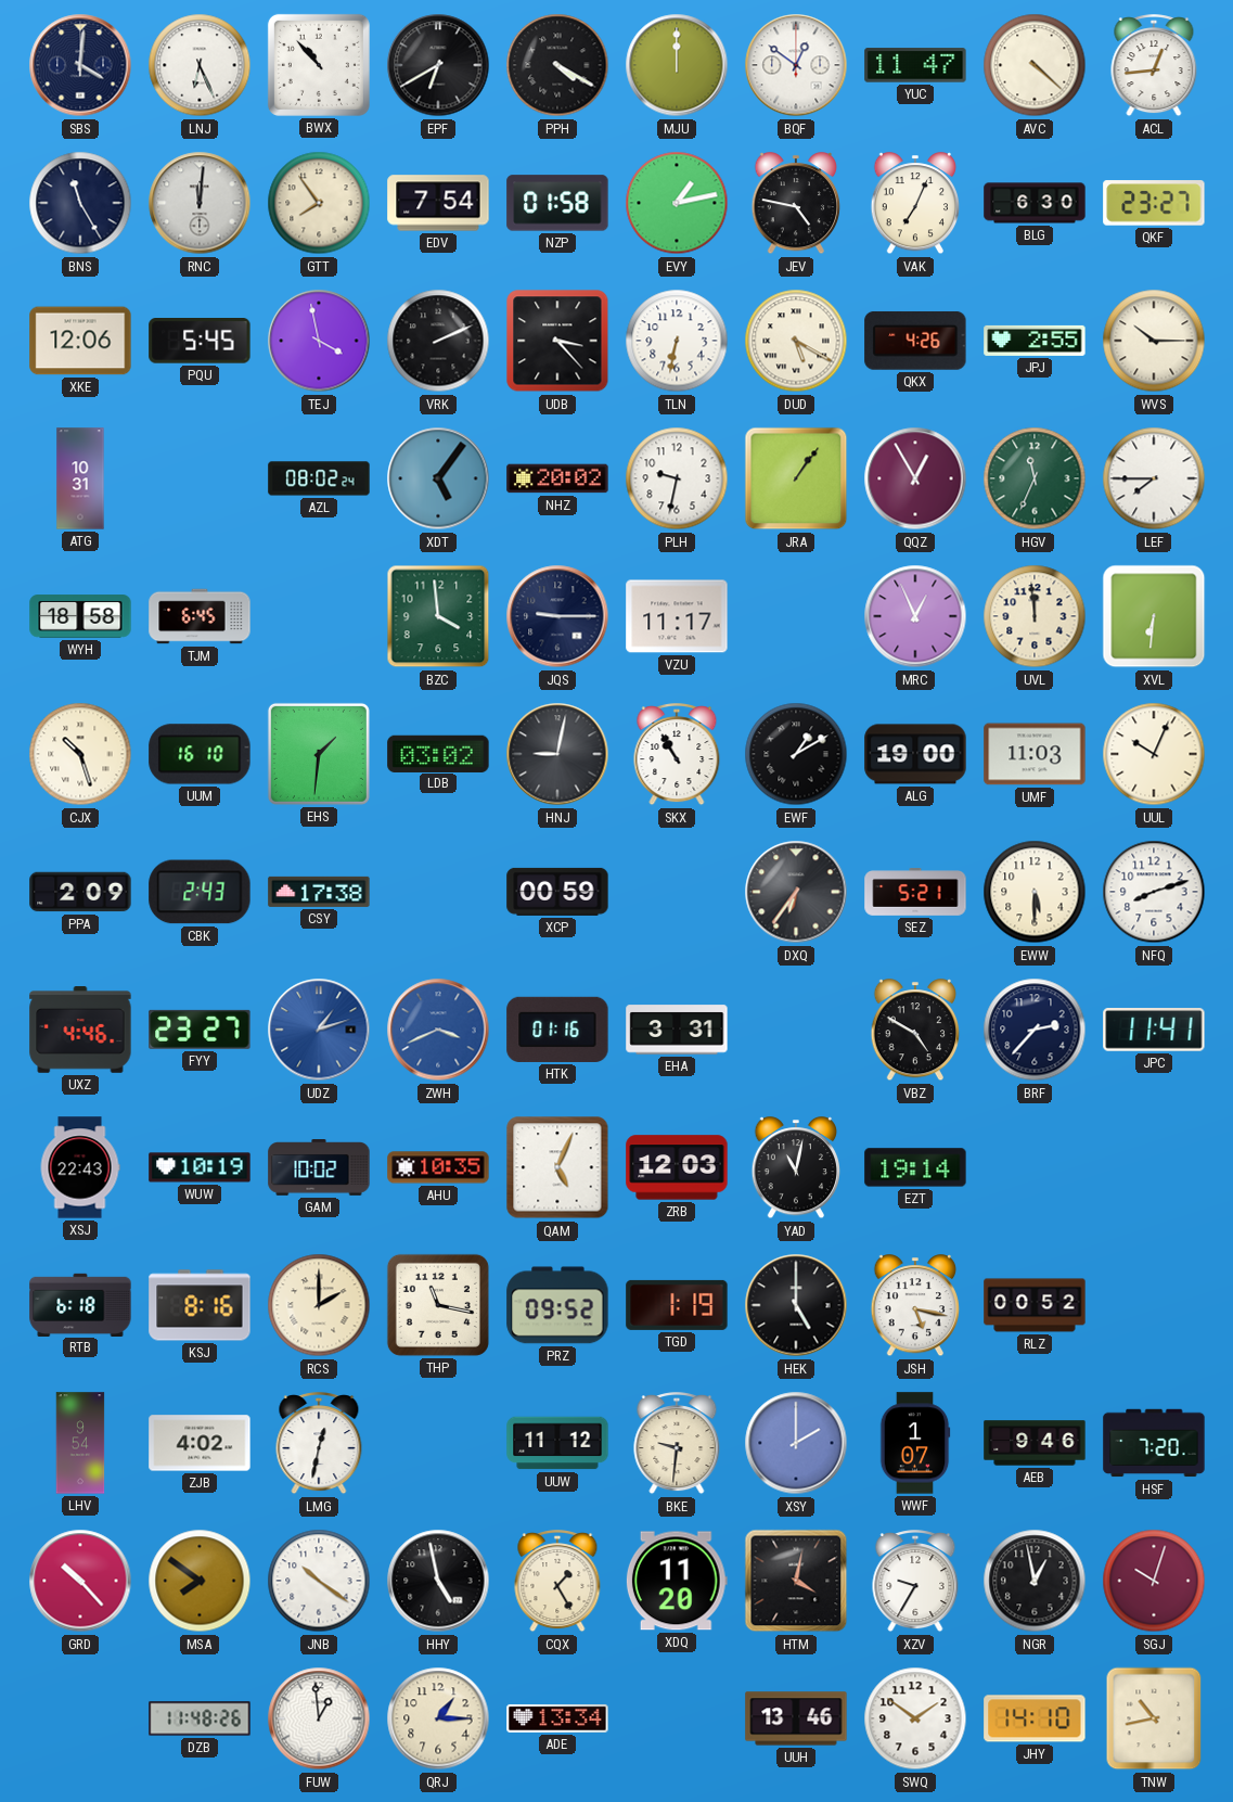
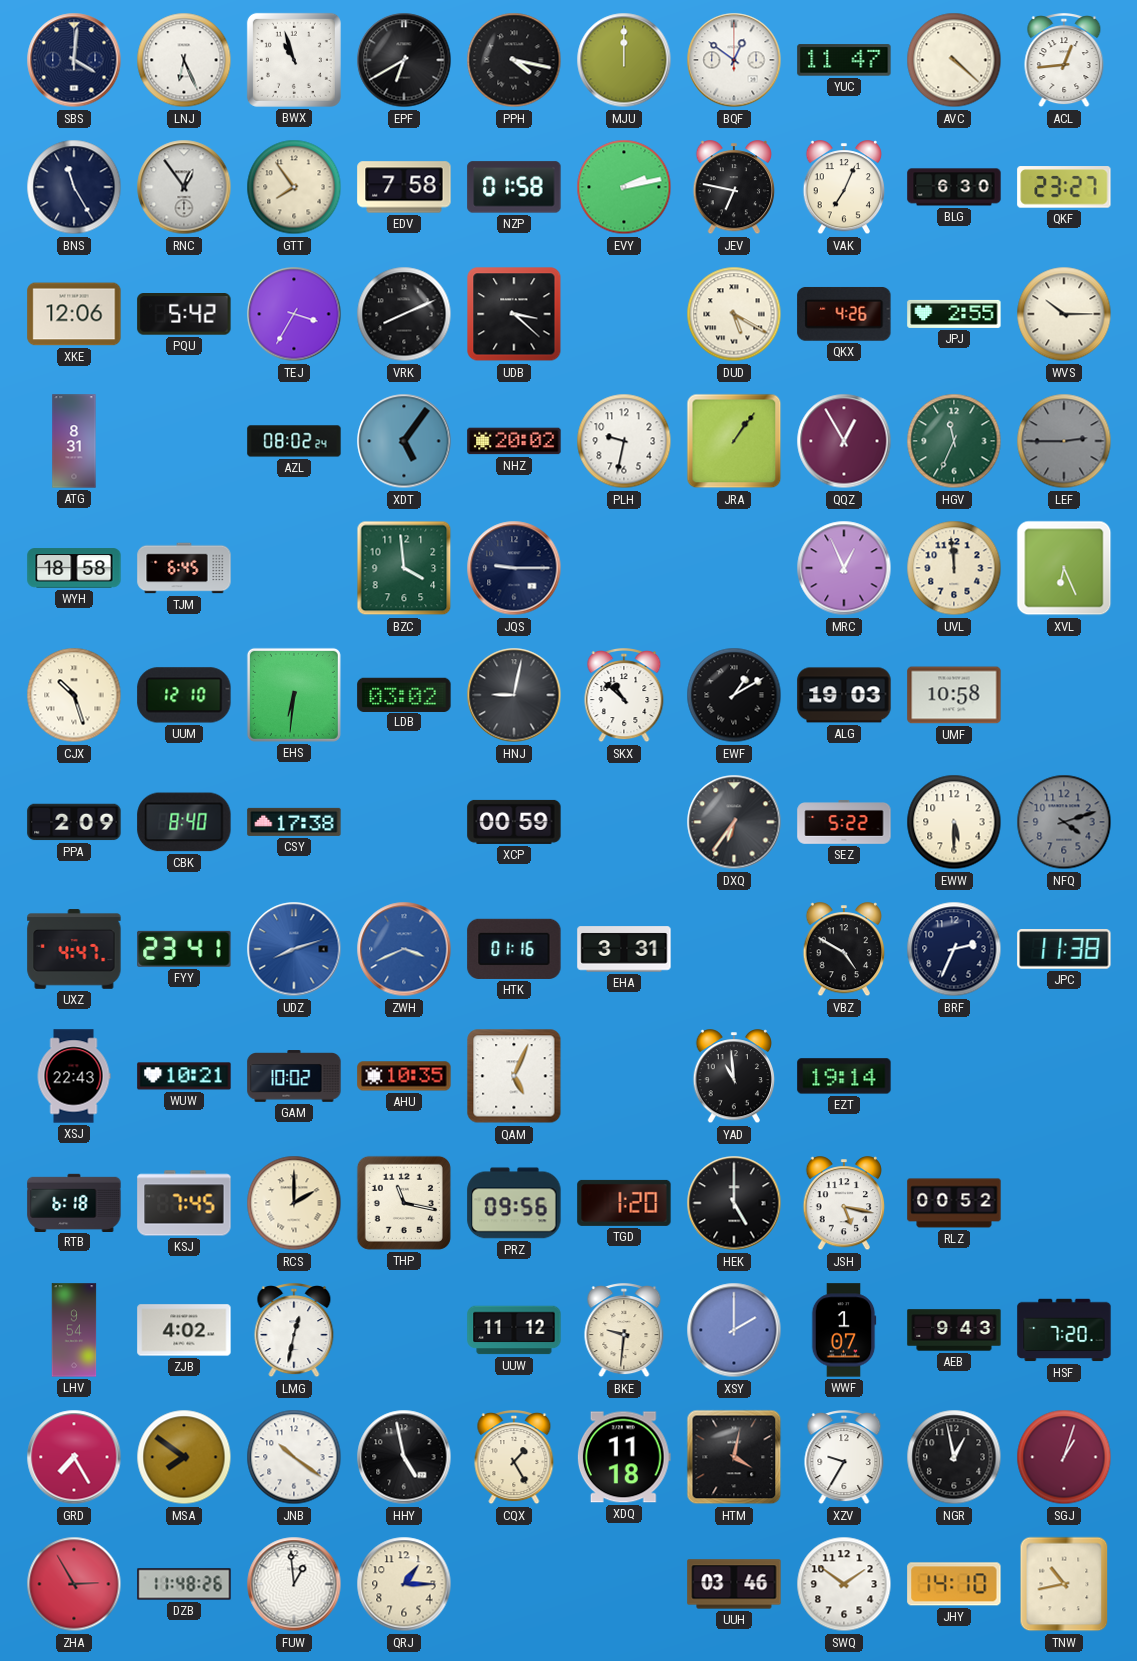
BWX: 10:53 -> 10:57 (294, 60)
PPH: 4:20 -> 4:17 (514, 60)
RNC: 12:01 -> 12:54 (184, 187)
EDV: 7:54 -> 7:58 (404, 187)
EVY: 1:13 -> 2:13 (624, 187)
JEV: 4:47 -> 6:47 (734, 188)
PQU: 5:45 -> 5:42 (184, 314)
TEJ: 3:58 -> 3:35 (294, 314)
VRK: 2:11 -> 8:11 (404, 314)
UDB: 3:23 -> 3:22 (514, 314)
TLN: 6:32 -> none (677, 341)
ATG: 10:31 -> 8:31 (74, 441)
LEF: 7:45 -> 2:45 (1064, 441)
LEF dial: white -> grey (1064, 441)
VZU: 11:17 -> none (677, 616)
XVL: 6:31 -> 6:26 (1064, 568)
UUM: 16:10 -> 12:10 (184, 695)
EHS: 1:31 -> 6:31 (294, 695)
SKX: 10:55 -> 10:52 (624, 696)
ALG: 19:00 -> 19:03 (844, 695)
UMF: 11:03 -> 10:58 (954, 695)
UUL: 10:04 -> none (1154, 754)
CBK: 2:43 -> 8:40 (184, 822)
SEZ: 5:21 -> 5:22 (844, 822)
NFQ: 8:12 -> 4:12 (1064, 822)
NFQ dial: white -> grey (1064, 822)
UXZ: 4:46 -> 4:47 (74, 949)
FYY: 23:27 -> 23:41 (184, 949)
UDZ: 1:12 -> 8:12 (294, 949)
BRF: 2:37 -> 2:34 (954, 949)
JPC: 11:41 -> 11:38 (1064, 949)
WUW: 10:19 -> 10:21 (184, 1076)
ZRB: 12:03 -> none (677, 1167)
YAD: 11:02 -> 10:59 (734, 1077)
KSJ: 8:16 -> 7:45 (184, 1203)
PRZ: 09:52 -> 09:56 (514, 1203)
TGD: 1:19 -> 1:20 (624, 1203)
AEB: 9:46 -> 9:43 (954, 1330)
GRD: 10:23 -> 7:25 (74, 1457)
XDQ: 11:20 -> 11:18 (624, 1457)
SGJ: 10:03 -> 1:03 (1064, 1457)
ZHA: none -> 2:55 (74, 1584)
ADE: 13:34 -> none (557, 1718)
UUH: 13:46 -> 03:46 (734, 1584)
